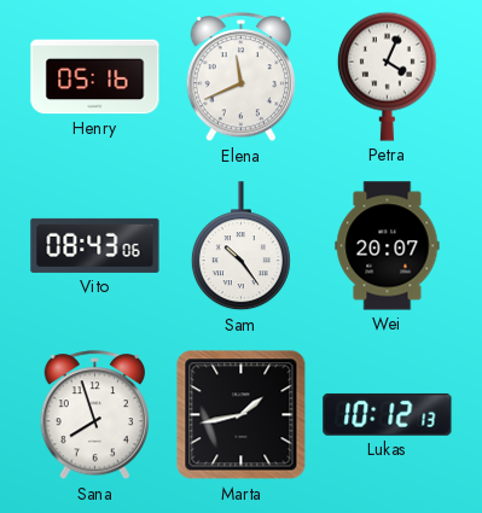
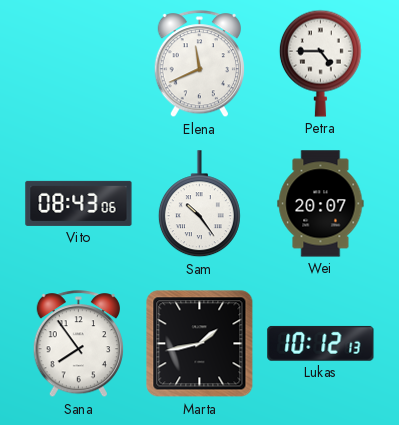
Henry: 05:16 -> none (95, 77)
Petra: 4:04 -> 4:45 (320, 63)
Sana: 7:57 -> 7:54 (78, 344)
